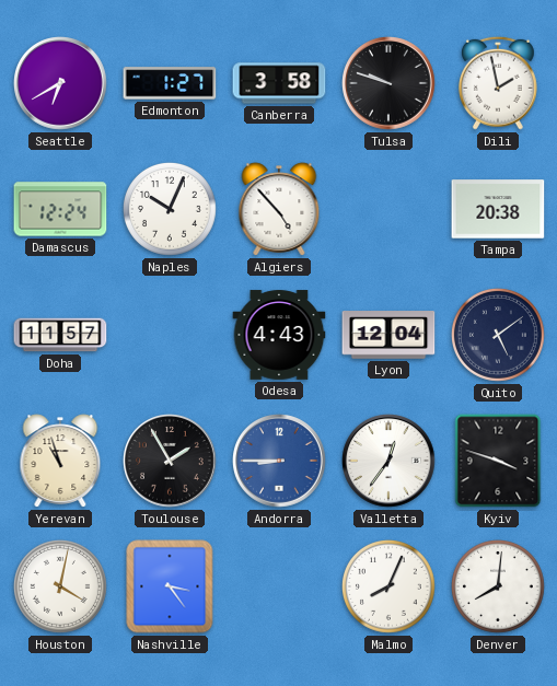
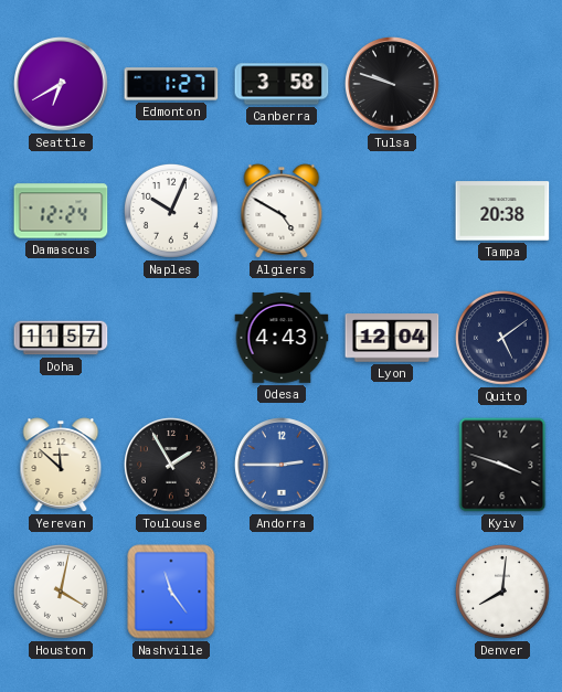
Dili: 1:58 -> none (498, 83)
Algiers: 4:53 -> 4:50 (282, 211)
Yerevan: 10:57 -> 11:52 (61, 465)
Andorra: 8:45 -> 2:45 (282, 465)
Valletta: 12:36 -> none (388, 461)
Nashville: 3:24 -> 11:24 (171, 592)
Malmo: 8:04 -> none (388, 586)
